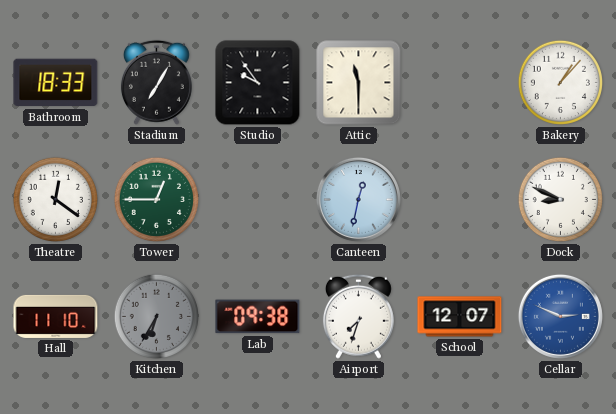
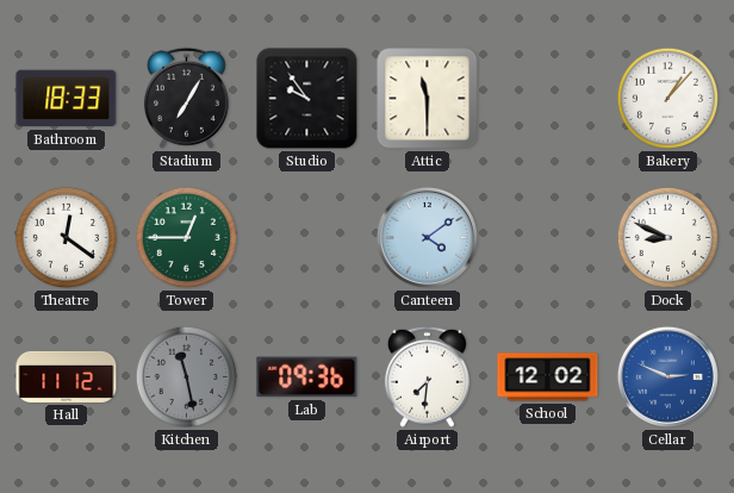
Canteen: 12:32 -> 4:09 (427, 237)
Hall: 11:10 -> 11:12 (67, 376)
Kitchen: 6:35 -> 11:28 (186, 376)
Lab: 09:38 -> 09:36 (307, 377)
Airport: 7:33 -> 7:31 (427, 376)
School: 12:07 -> 12:02 (548, 377)
